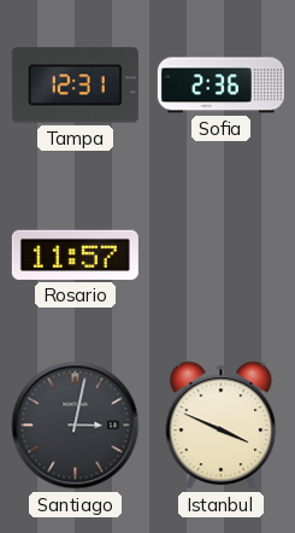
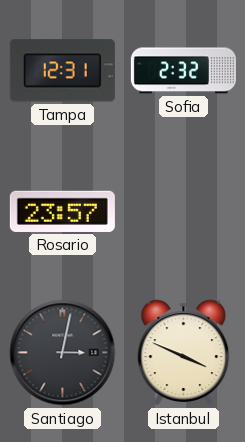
Sofia: 2:36 -> 2:32 (183, 71)
Rosario: 11:57 -> 23:57 (62, 211)
